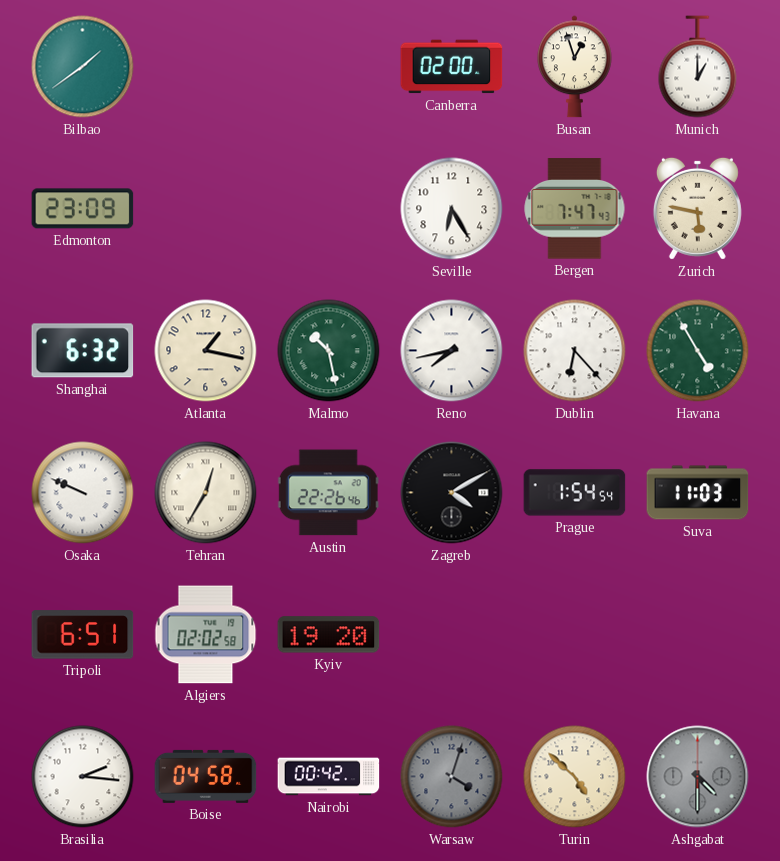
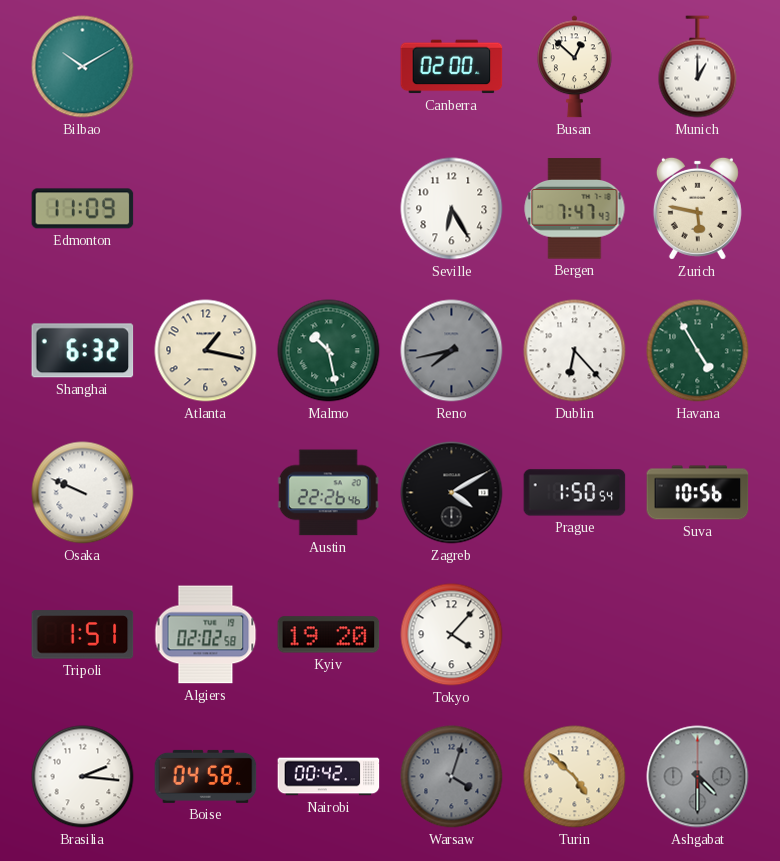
Bilbao: 1:39 -> 10:10 (83, 67)
Busan: 12:57 -> 12:52 (575, 67)
Edmonton: 23:09 -> 11:09 (83, 209)
Reno dial: white -> grey (452, 351)
Tehran: 12:35 -> none (206, 493)
Prague: 1:54 -> 1:50 (575, 493)
Suva: 11:03 -> 10:56 (698, 493)
Tripoli: 6:51 -> 1:51 (83, 635)
Tokyo: none -> 4:07 (452, 635)
